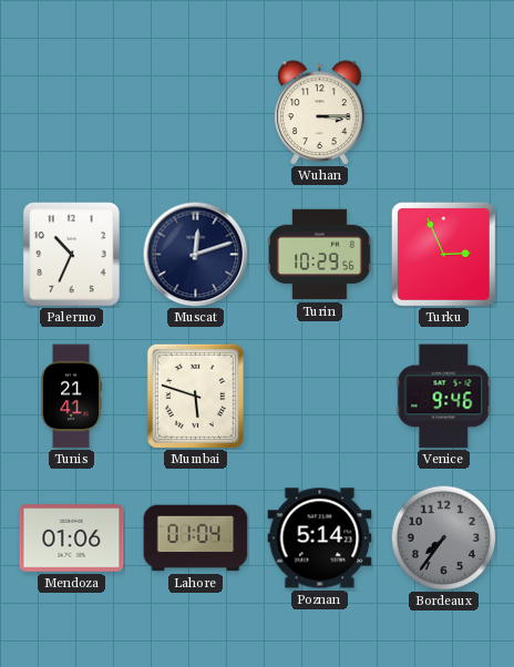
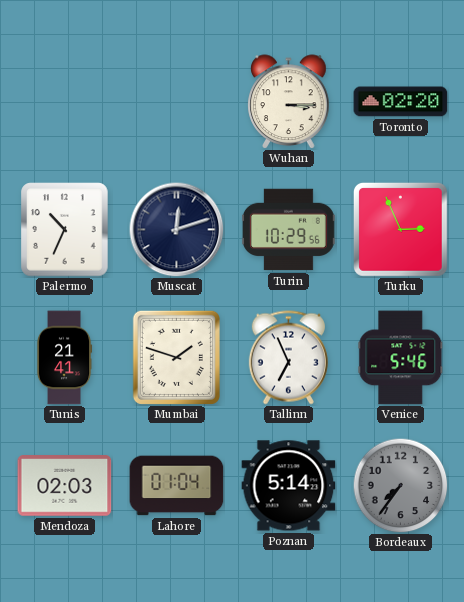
Toronto: none -> 02:20 (401, 102)
Mumbai: 5:48 -> 1:48 (176, 357)
Tallinn: none -> 6:56 (288, 358)
Venice: 9:46 -> 5:46 (401, 358)
Mendoza: 01:06 -> 02:03 (65, 486)
